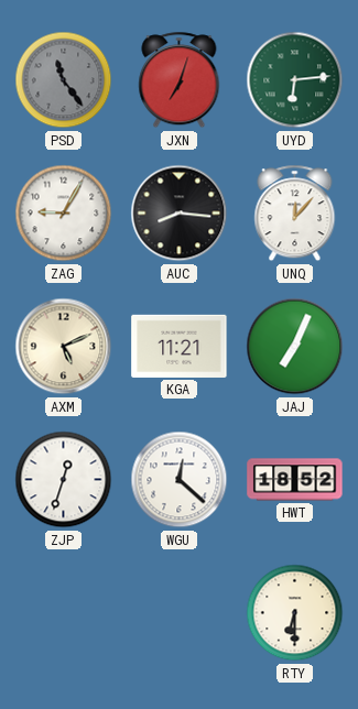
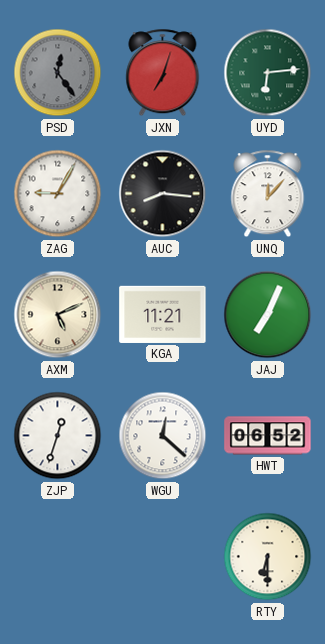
PSD: 11:24 -> 12:24 (58, 73)
HWT: 18:52 -> 06:52 (268, 436)
